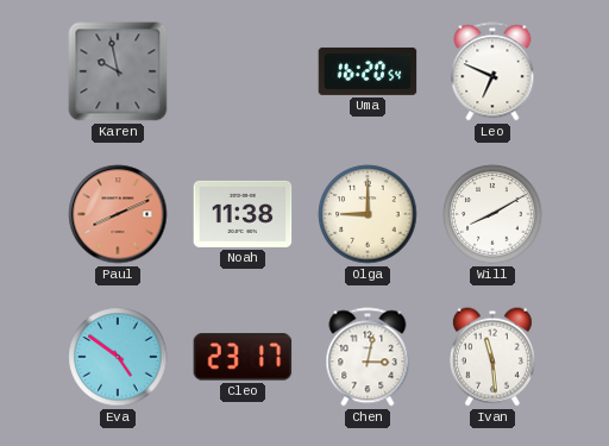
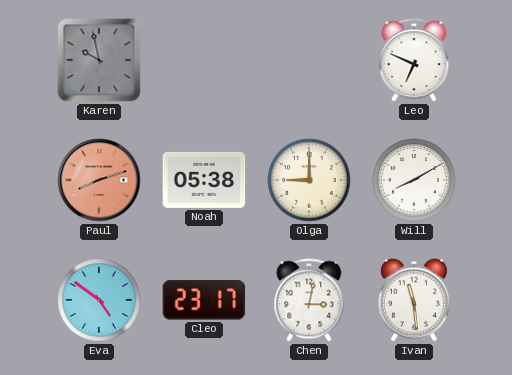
Uma: 16:20 -> none (368, 71)
Paul: 8:11 -> 8:12 (99, 180)
Noah: 11:38 -> 05:38 (204, 180)
